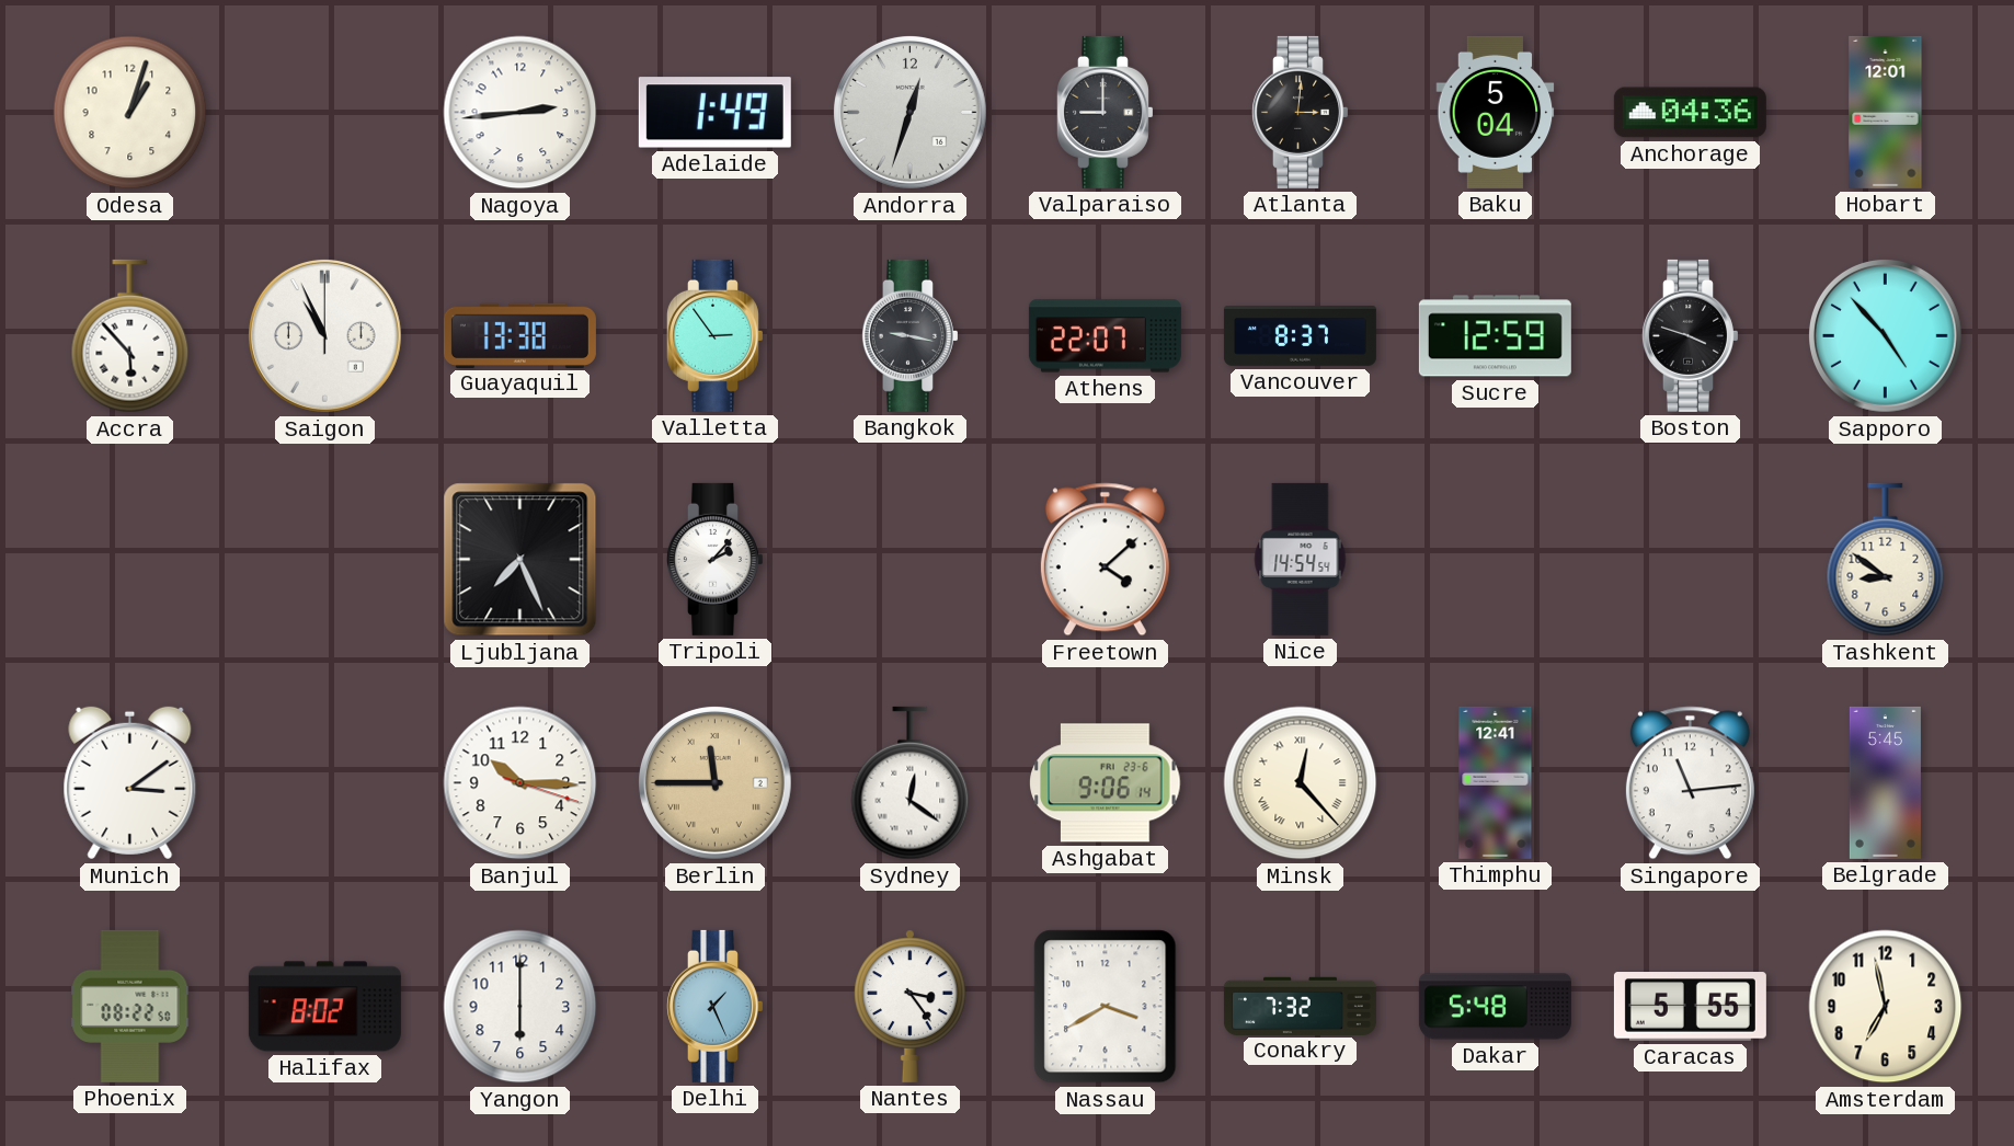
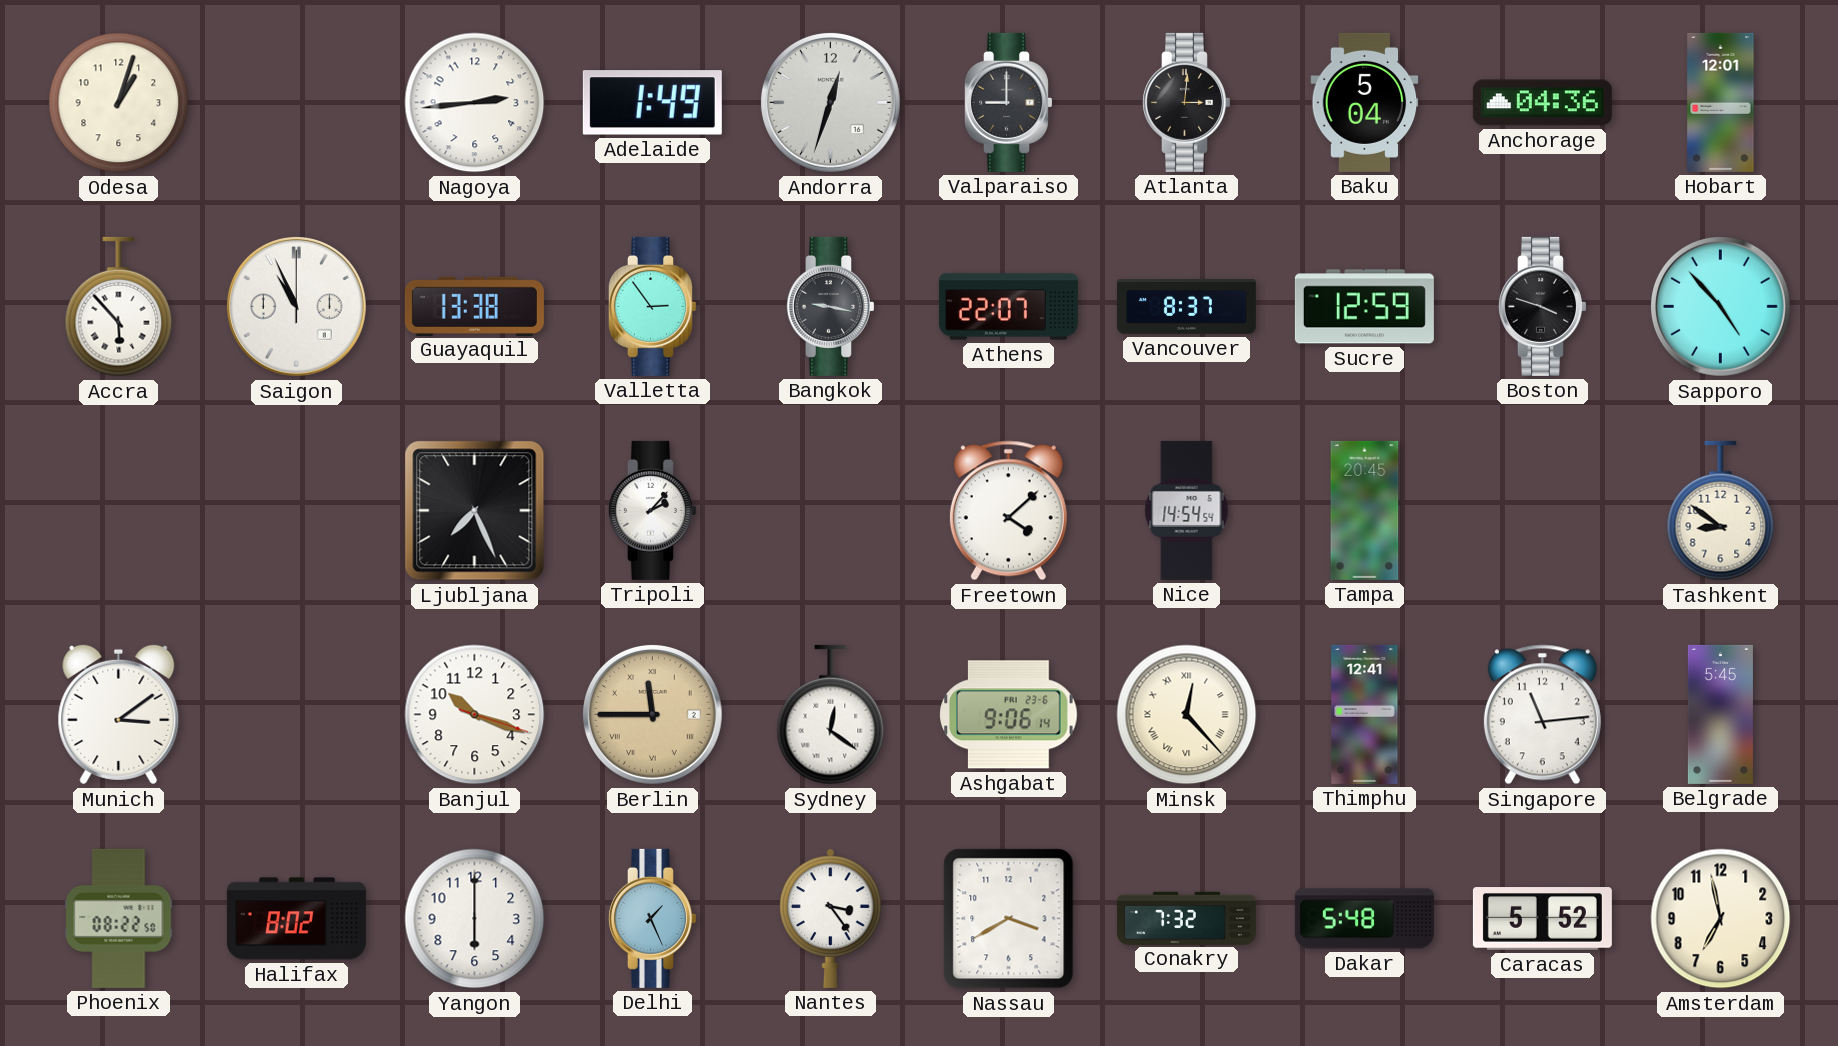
Tampa: none -> 20:45 (1365, 510)
Banjul: 10:15 -> 10:18 (475, 715)
Caracas: 5:55 -> 5:52 (1542, 919)
